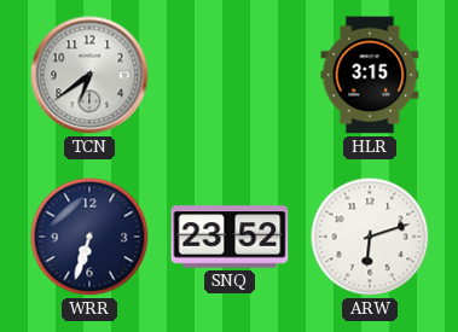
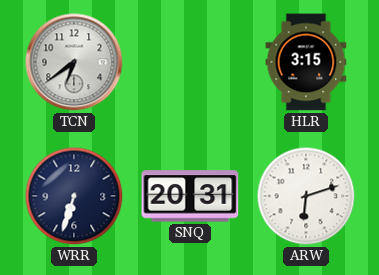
SNQ: 23:52 -> 20:31 (190, 196)
